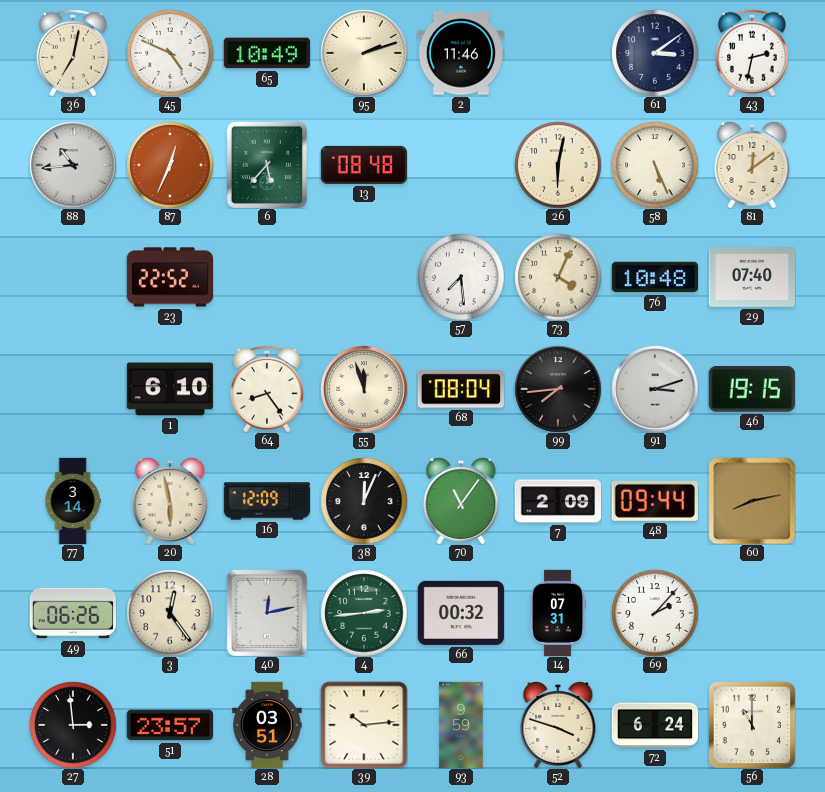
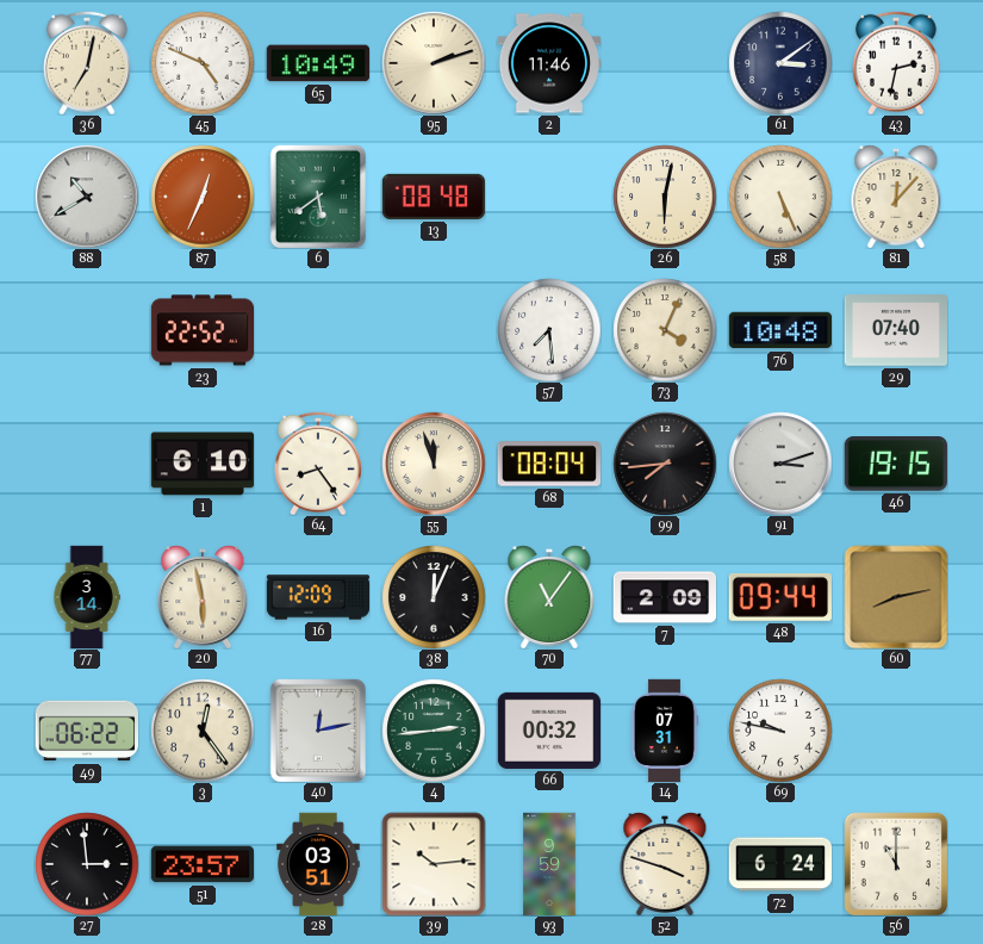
88: 10:44 -> 10:40 (87, 197)
6: 5:37 -> 5:39 (318, 197)
81: 12:09 -> 12:07 (896, 197)
49: 06:26 -> 06:22 (86, 731)
69: 2:07 -> 9:47 (780, 731)
